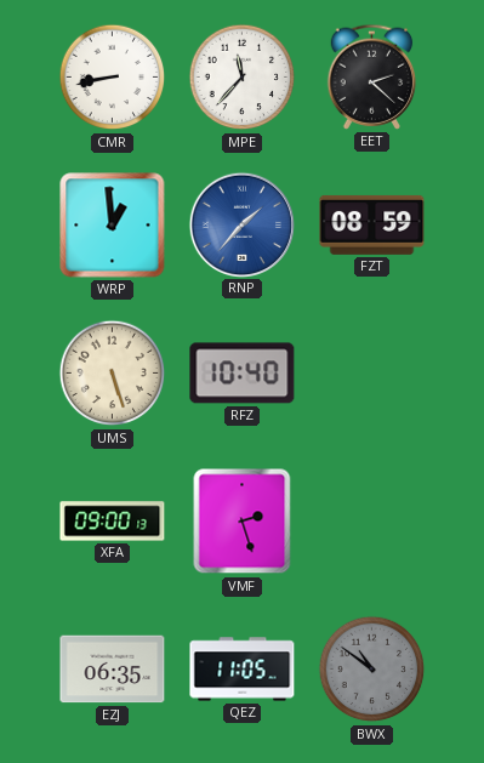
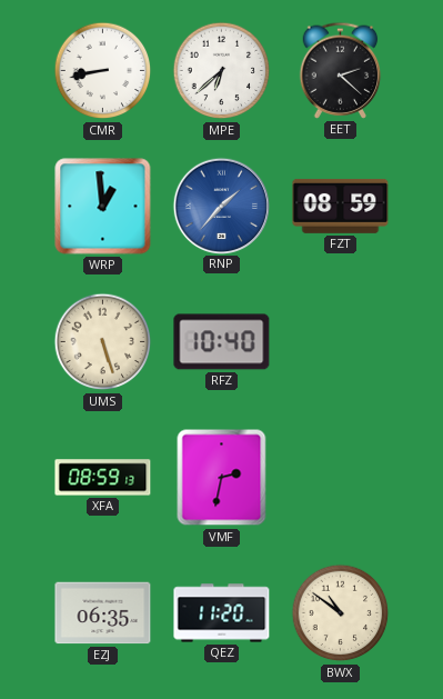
MPE: 11:37 -> 6:38 (222, 71)
XFA: 09:00 -> 08:59 (103, 478)
VMF: 2:27 -> 2:32 (222, 478)
QEZ: 11:05 -> 11:20 (222, 613)
BWX dial: grey -> cream (341, 613)
